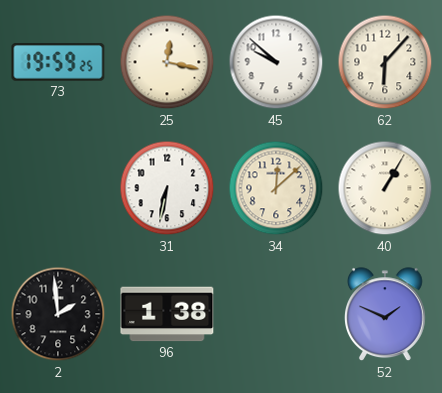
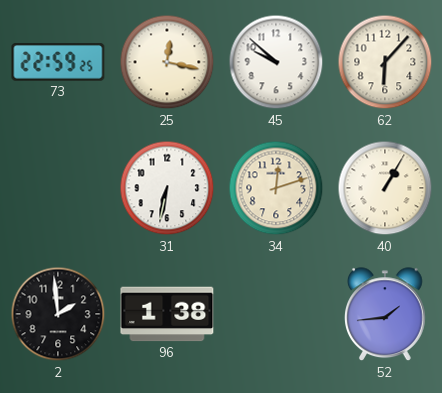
73: 19:59 -> 22:59 (58, 63)
34: 12:08 -> 12:12 (276, 188)
52: 1:49 -> 1:44 (386, 315)
